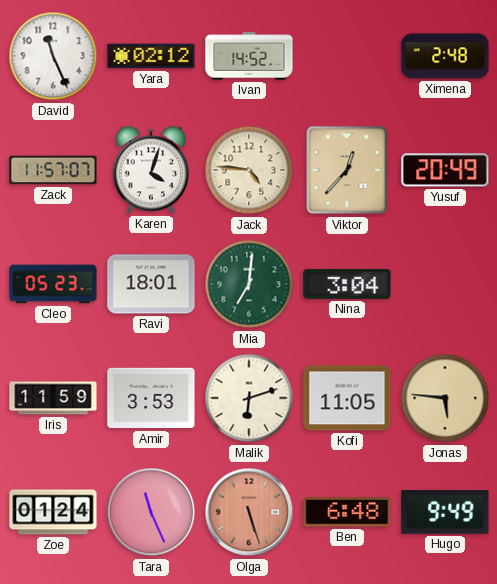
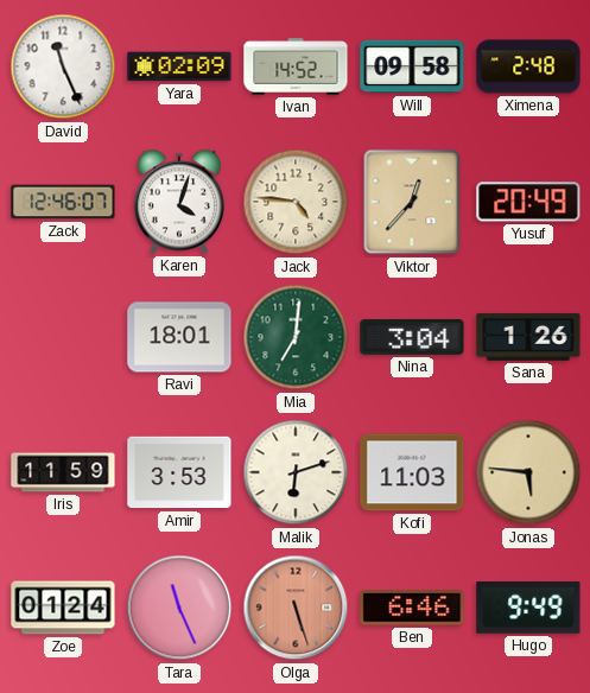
Yara: 02:12 -> 02:09 (179, 66)
Will: none -> 09:58 (412, 66)
Zack: 11:57 -> 12:46 (63, 202)
Cleo: 05:23 -> none (53, 284)
Sana: none -> 1:26 (528, 337)
Kofi: 11:05 -> 11:03 (412, 472)
Ben: 6:48 -> 6:46 (412, 608)
